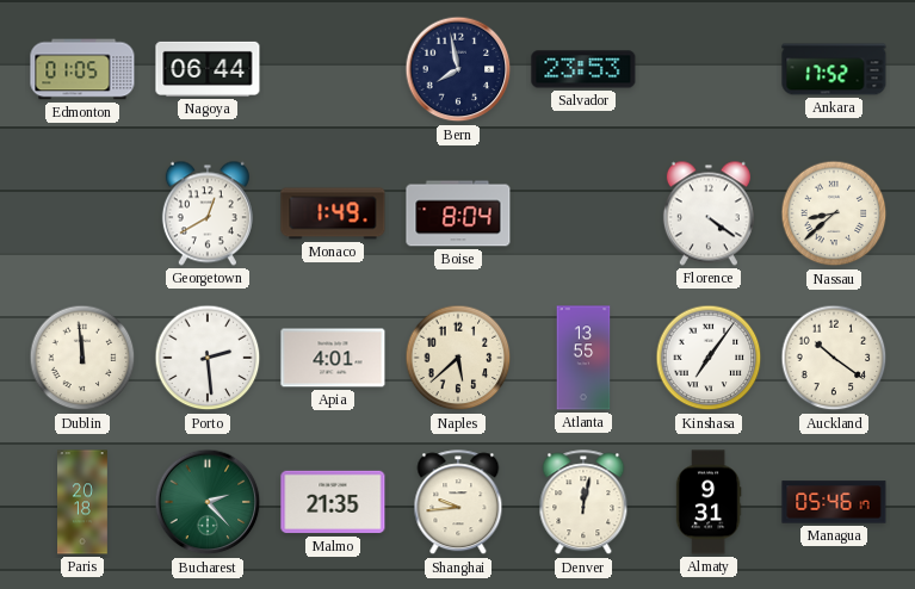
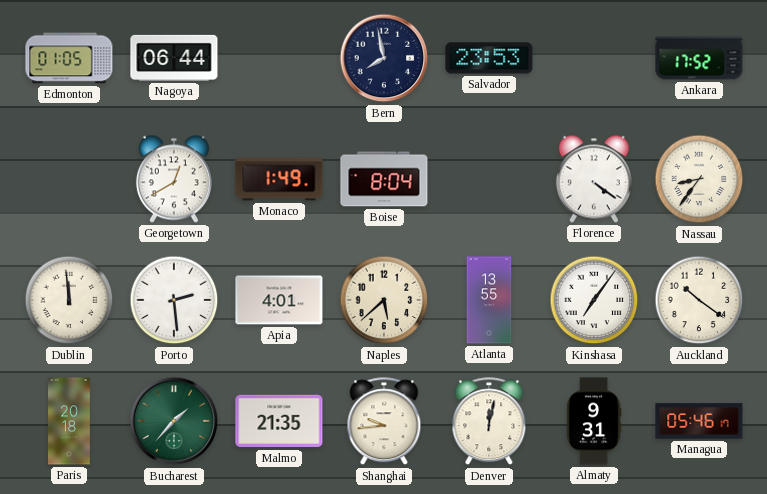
Nassau: 8:38 -> 8:36 (699, 179)
Bucharest: 2:23 -> 1:37 (174, 421)
